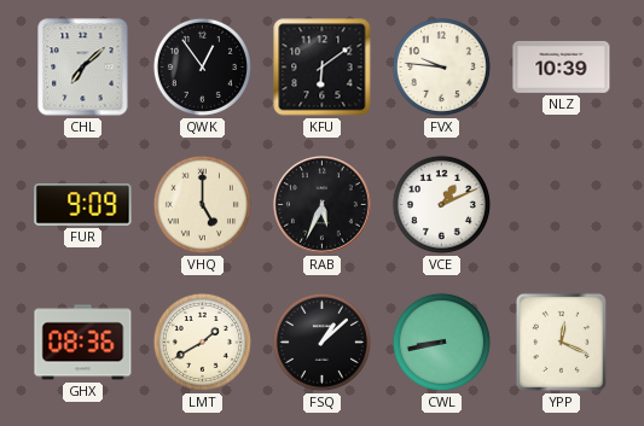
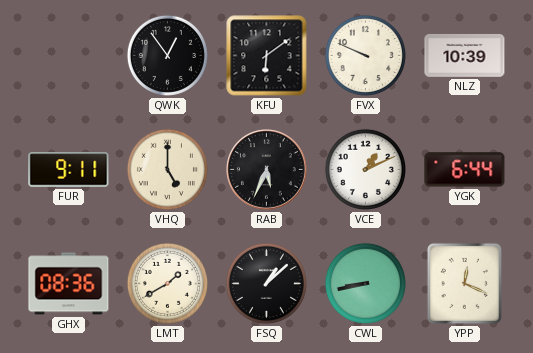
CHL: 7:08 -> none (83, 68)
FVX: 9:46 -> 9:49 (365, 55)
FUR: 9:09 -> 9:11 (69, 170)
YGK: none -> 6:44 (465, 170)
